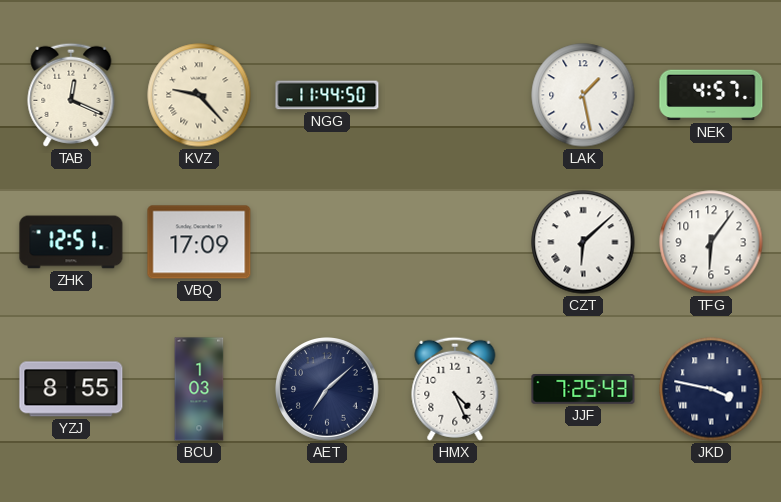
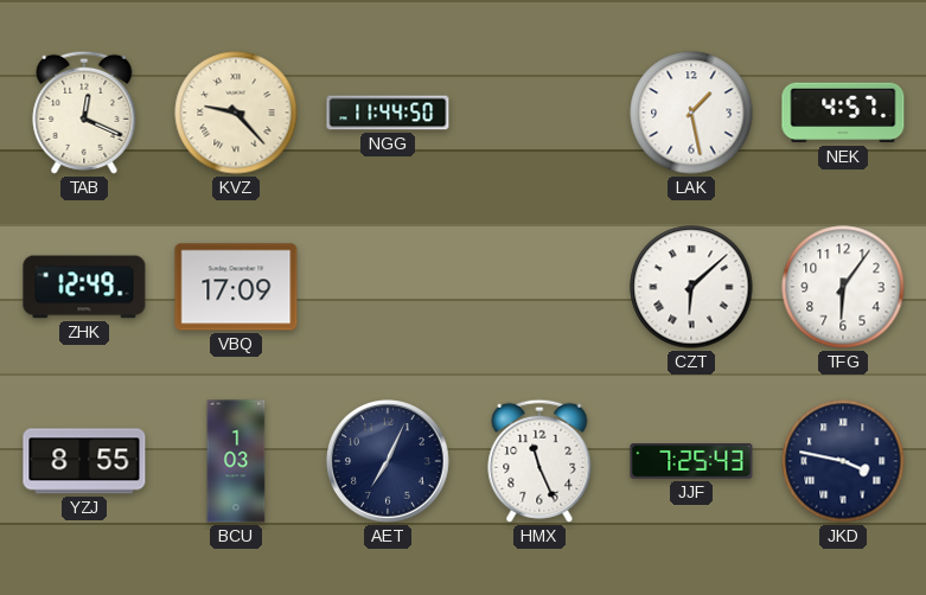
ZHK: 12:51 -> 12:49 (84, 287)
AET: 7:08 -> 7:04 (388, 461)
HMX: 4:26 -> 11:26 (539, 461)
